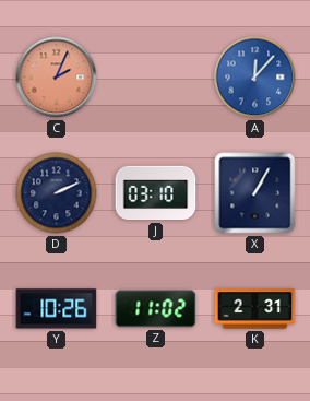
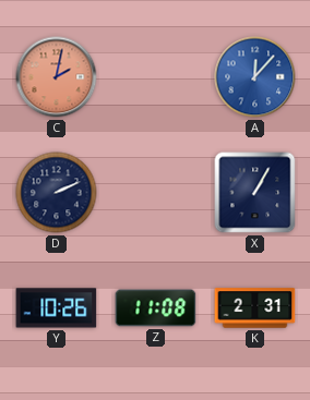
C: 2:04 -> 2:02 (57, 77)
J: 03:10 -> none (156, 193)
Z: 11:02 -> 11:08 (156, 308)
